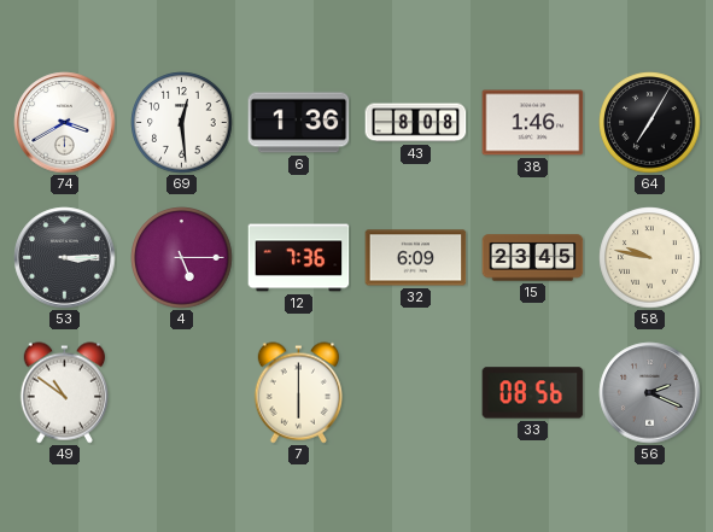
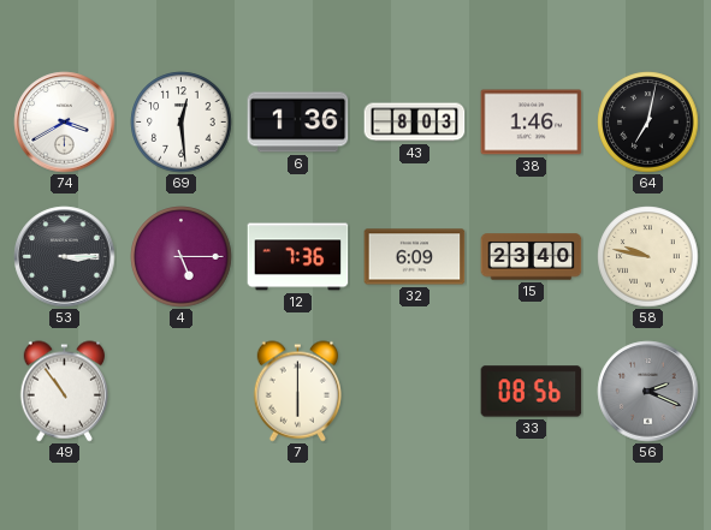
43: 8:08 -> 8:03 (415, 123)
64: 7:05 -> 7:02 (648, 123)
15: 23:45 -> 23:40 (532, 257)
49: 10:51 -> 10:54 (64, 392)
